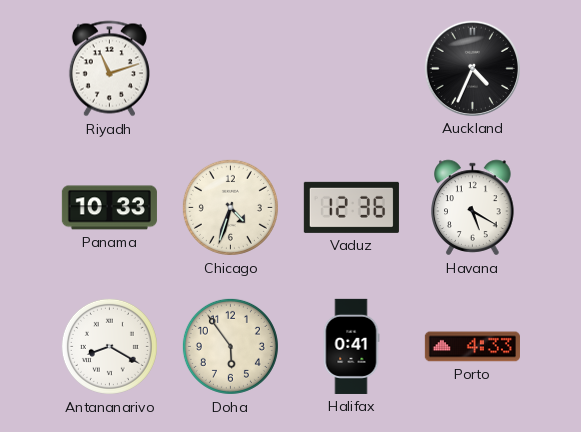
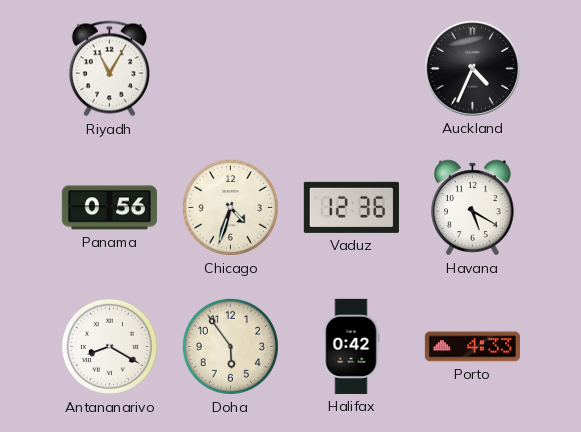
Riyadh: 11:12 -> 11:05 (109, 69)
Panama: 10:33 -> 0:56 (109, 208)
Halifax: 0:41 -> 0:42 (351, 346)
